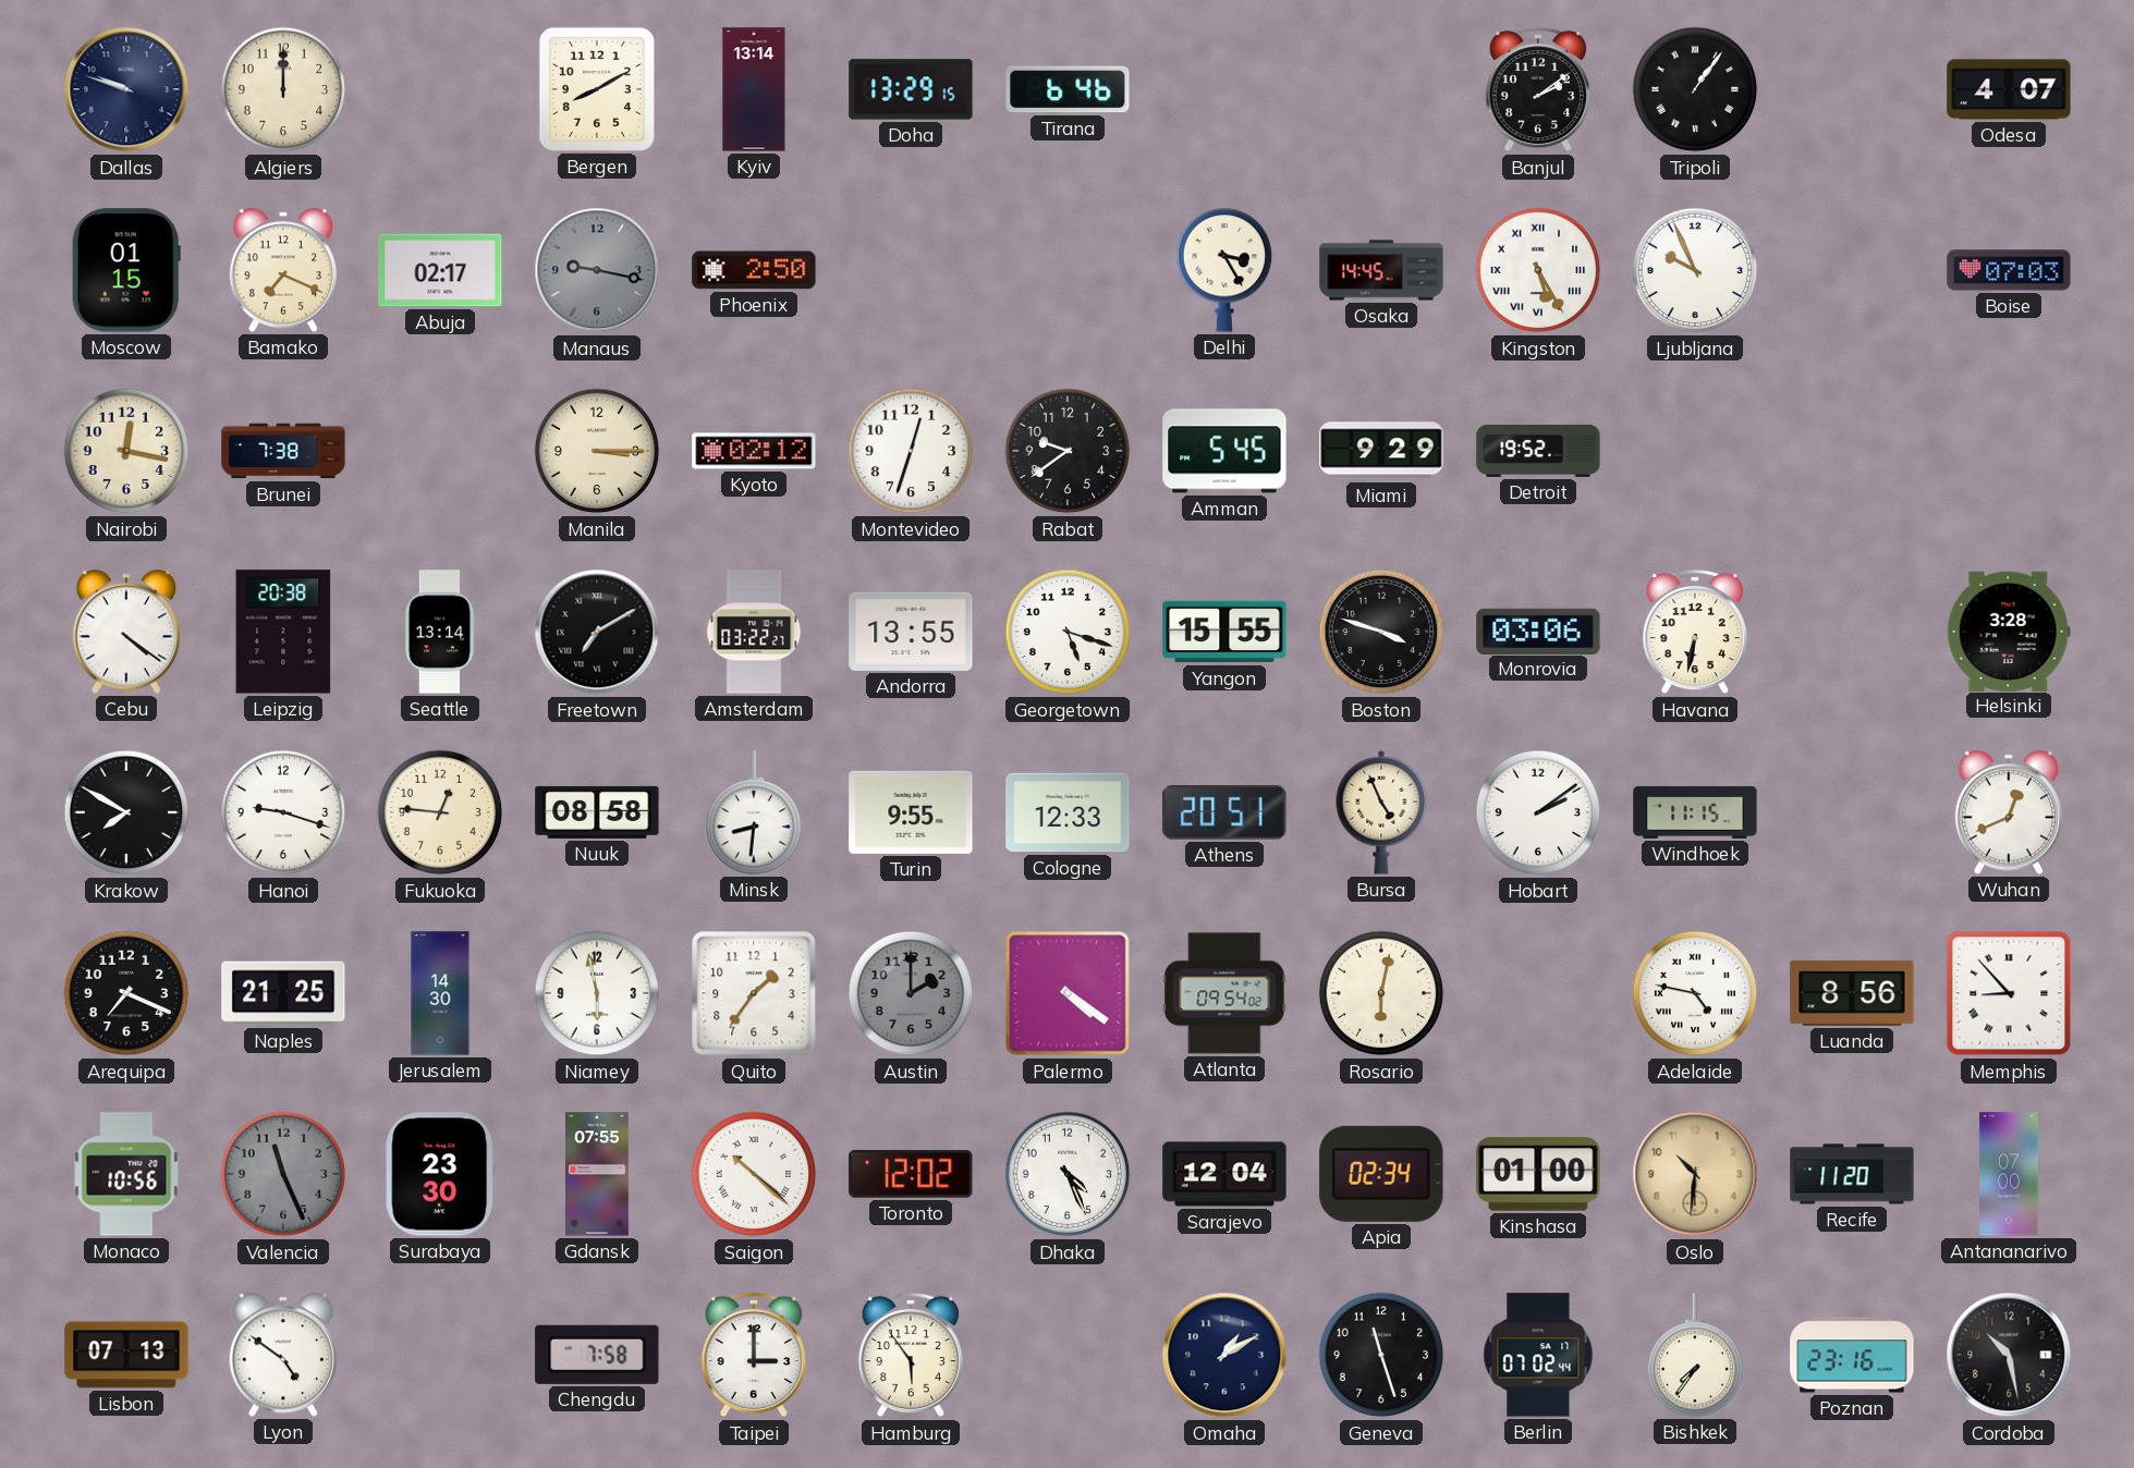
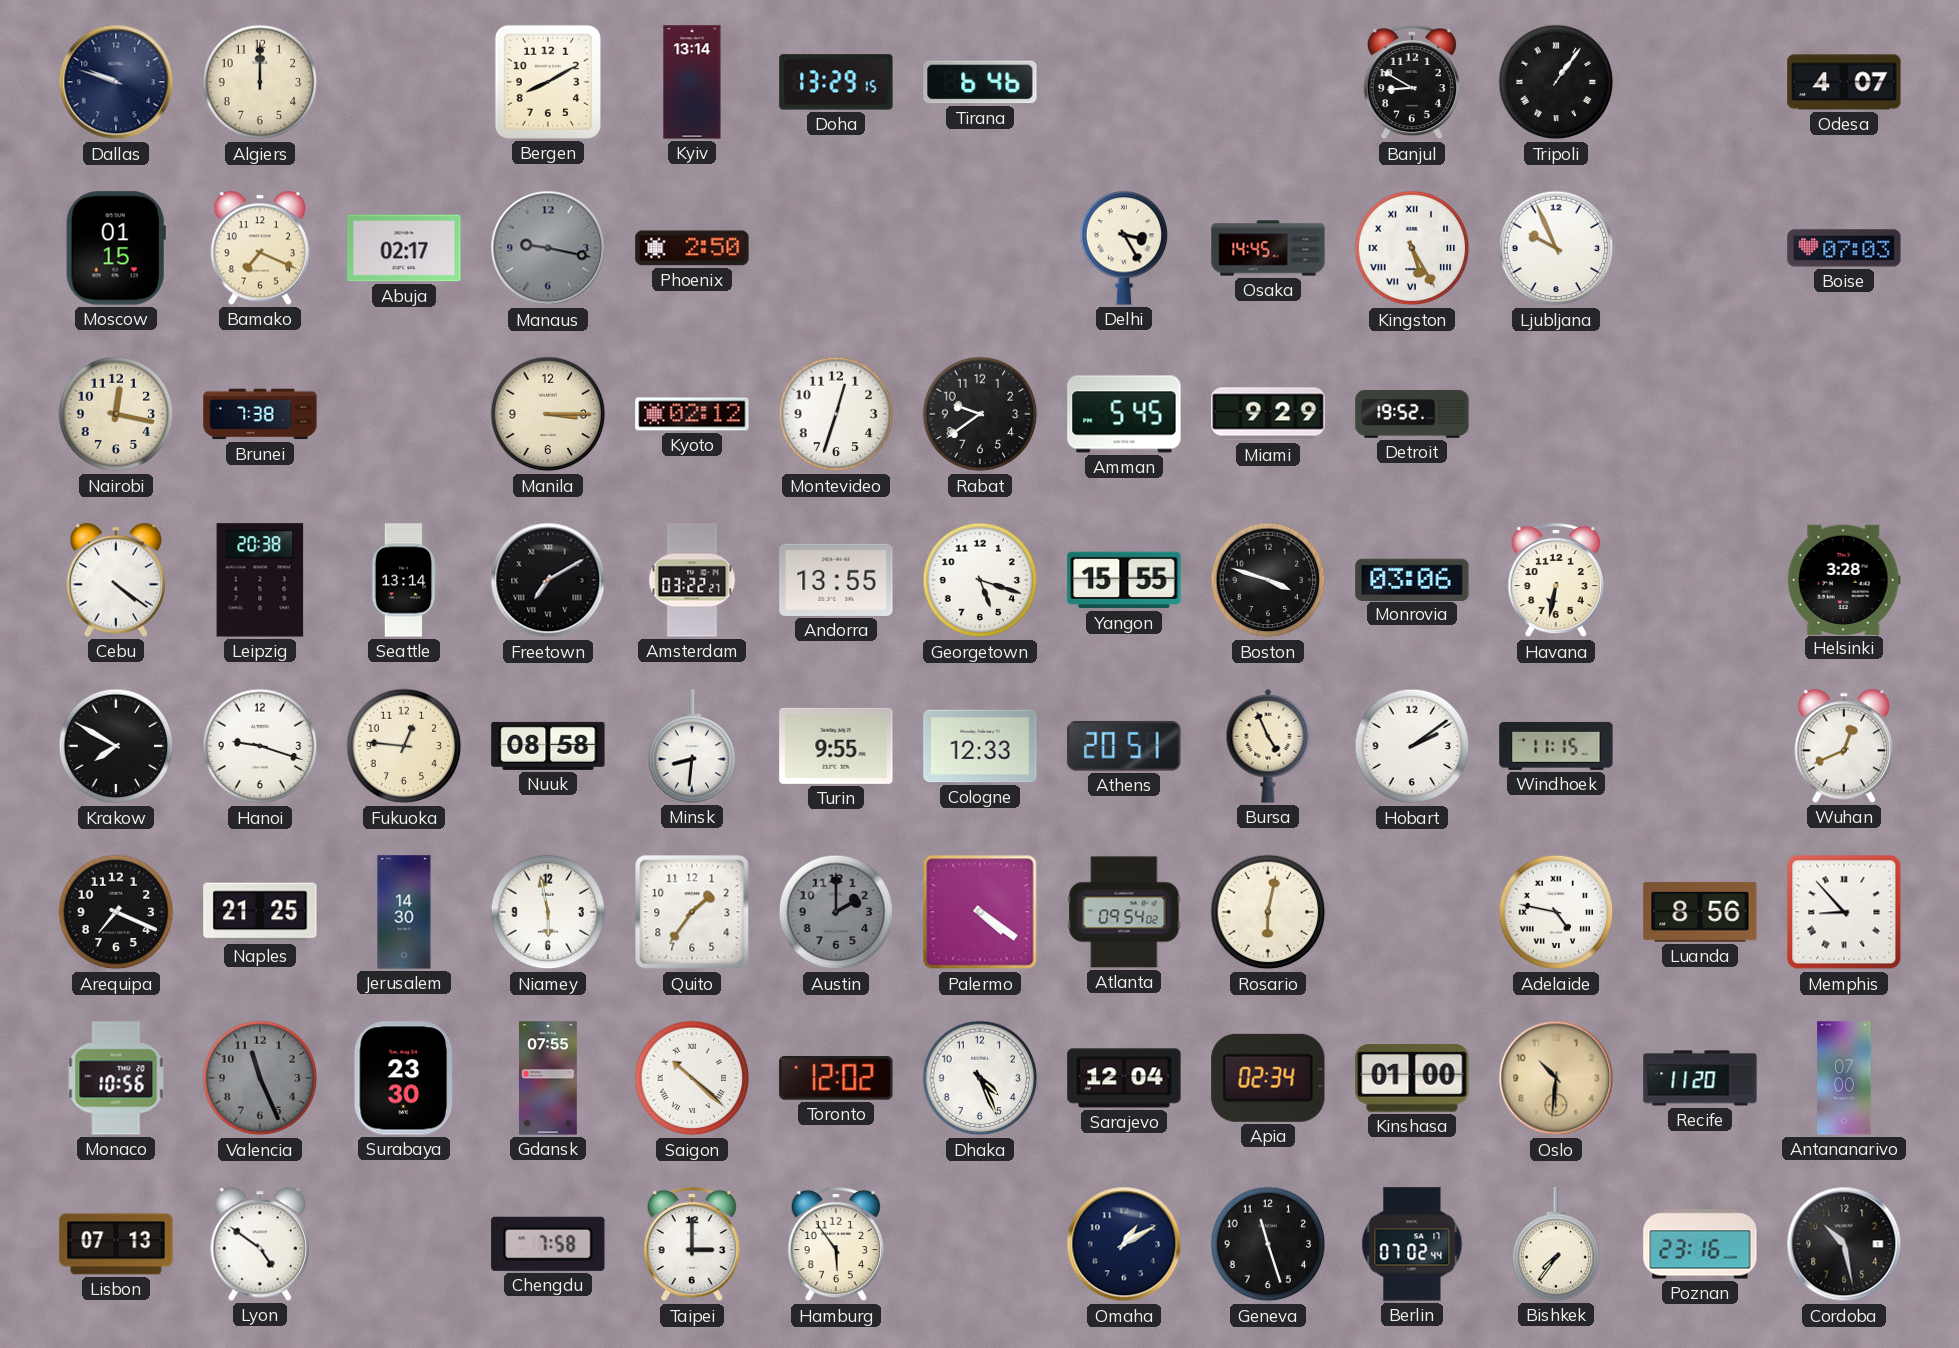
Banjul: 2:09 -> 8:50 (1411, 82)
